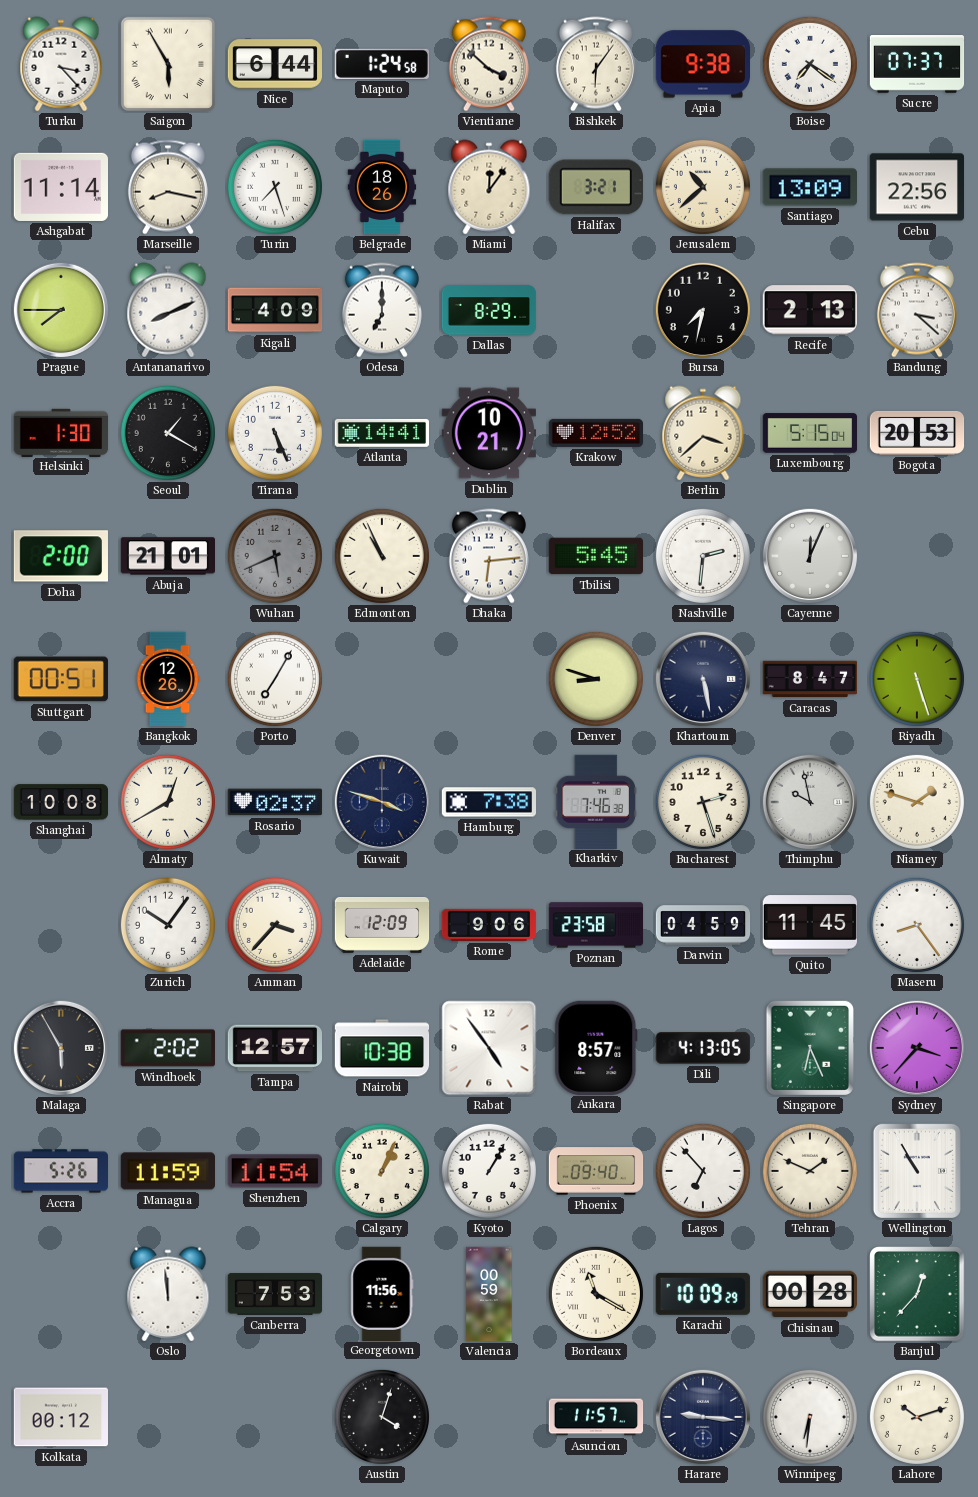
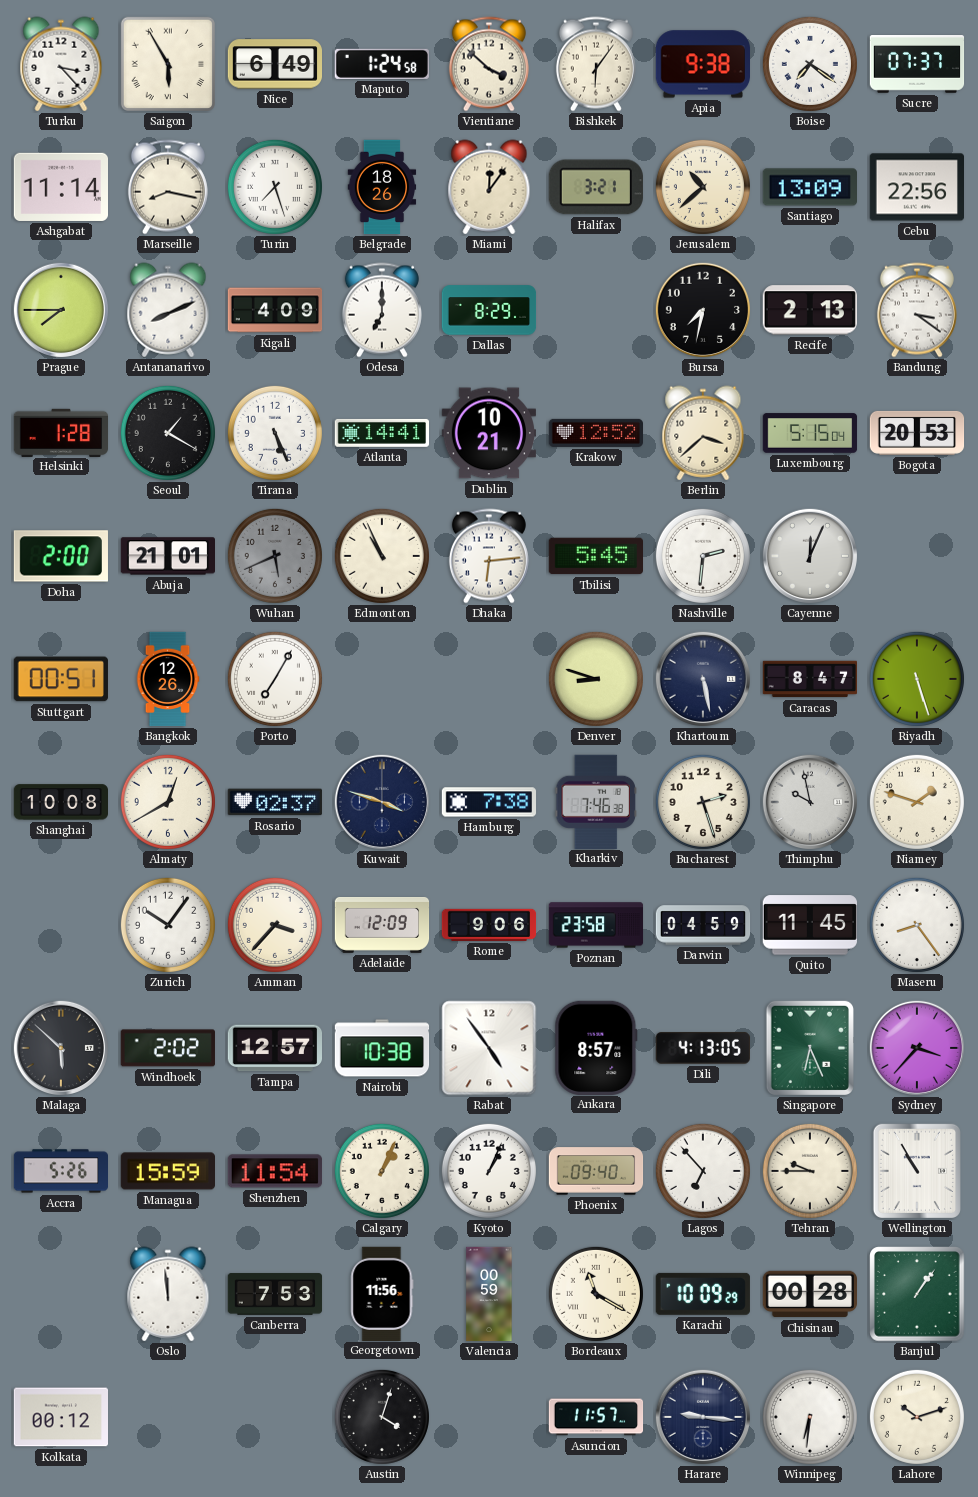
Nice: 6:44 -> 6:49 (274, 64)
Bandung: 3:22 -> 3:21 (917, 310)
Helsinki: 1:30 -> 1:28 (61, 432)
Malaga: 5:55 -> 5:52 (60, 1047)
Managua: 11:59 -> 15:59 (167, 1171)
Kyoto: 1:05 -> 1:04 (489, 1171)
Tehran: 1:49 -> 9:45 (810, 1171)
Banjul: 12:37 -> 1:06 (917, 1294)
